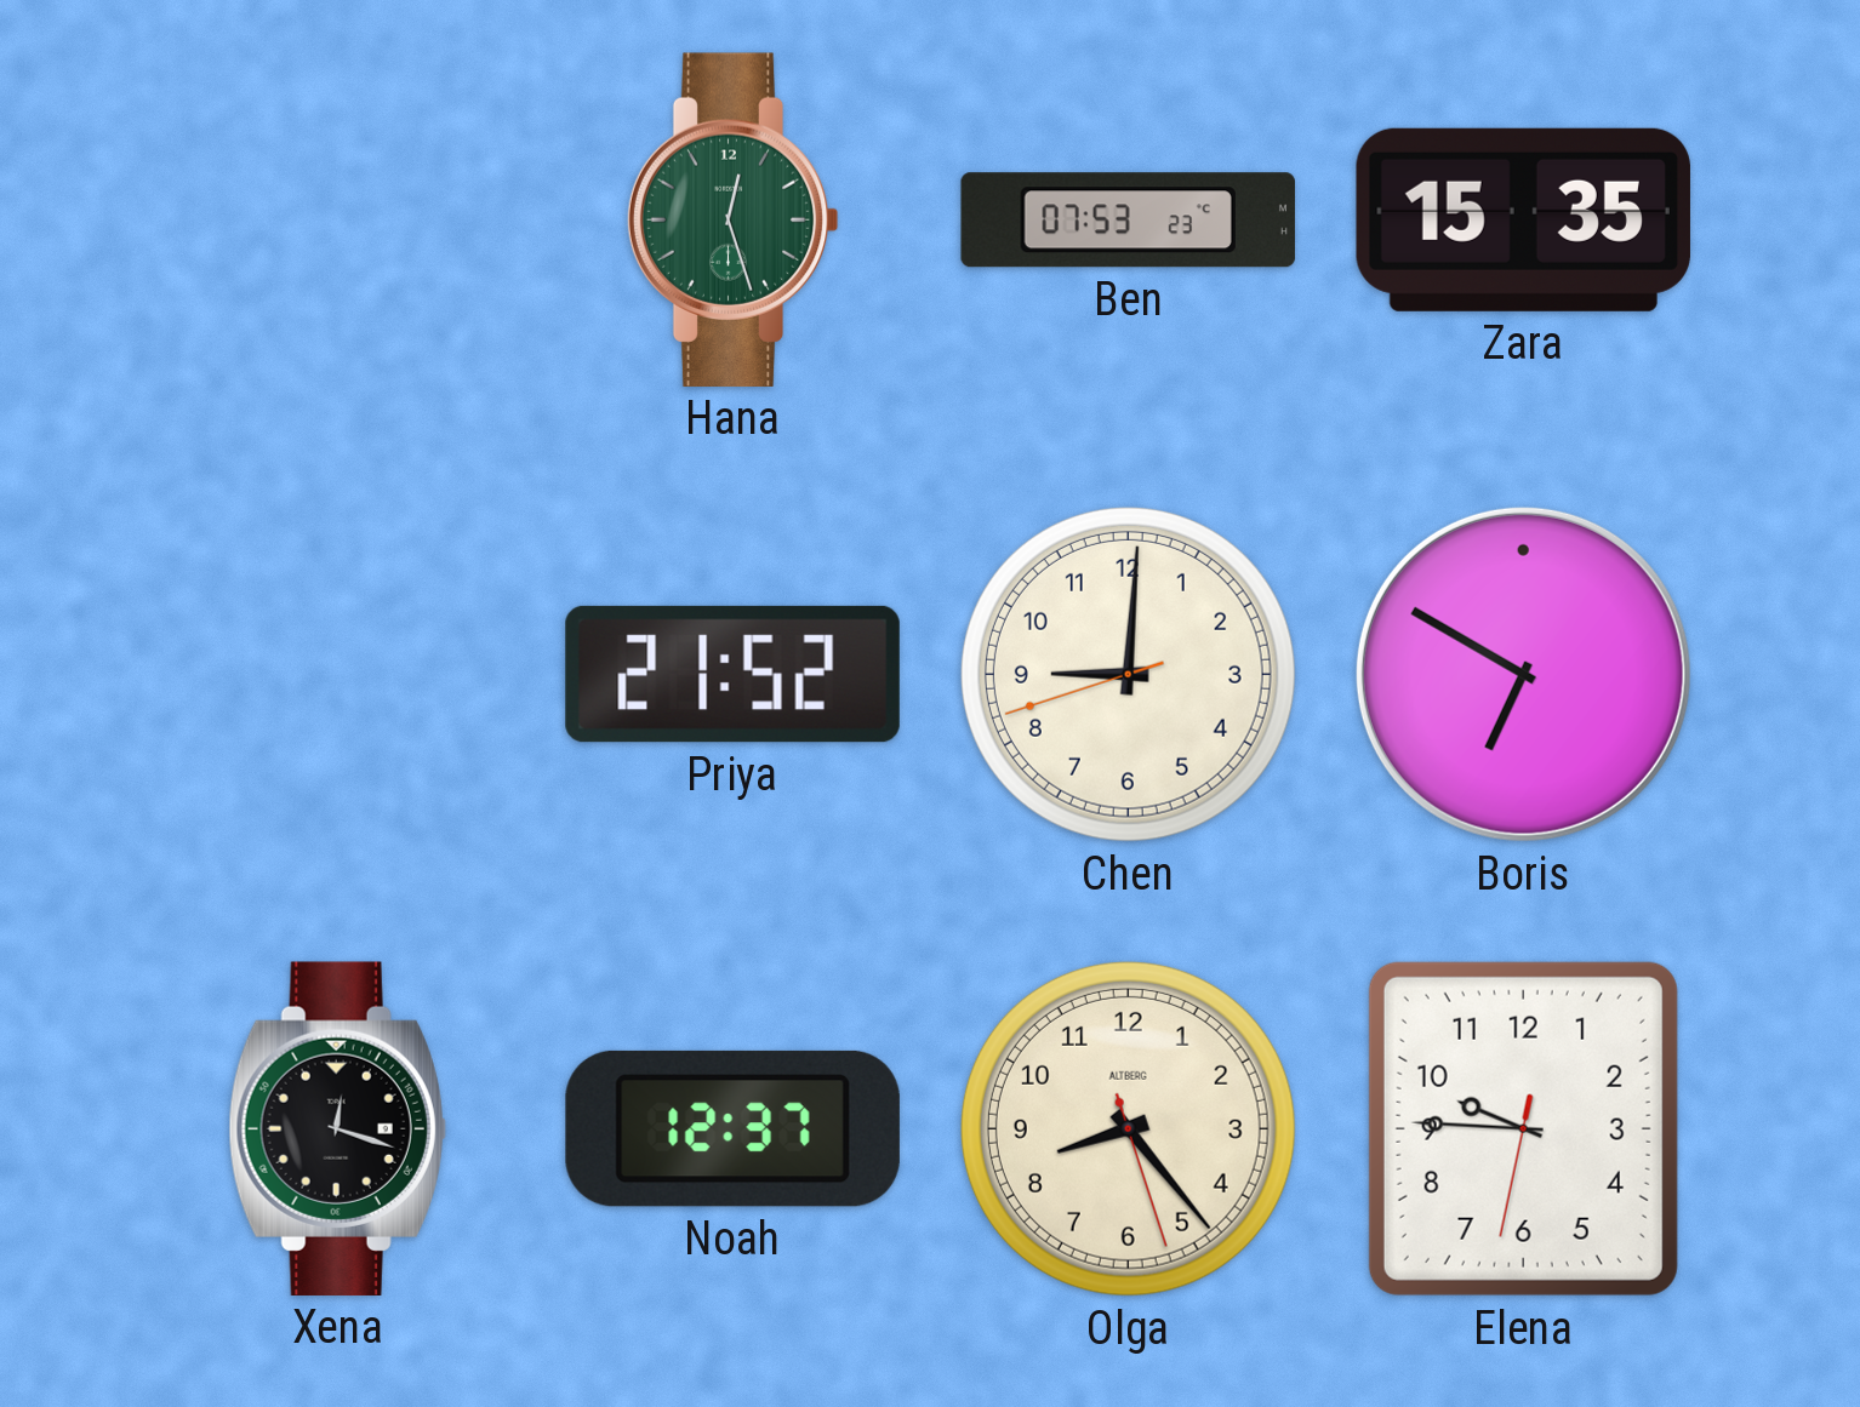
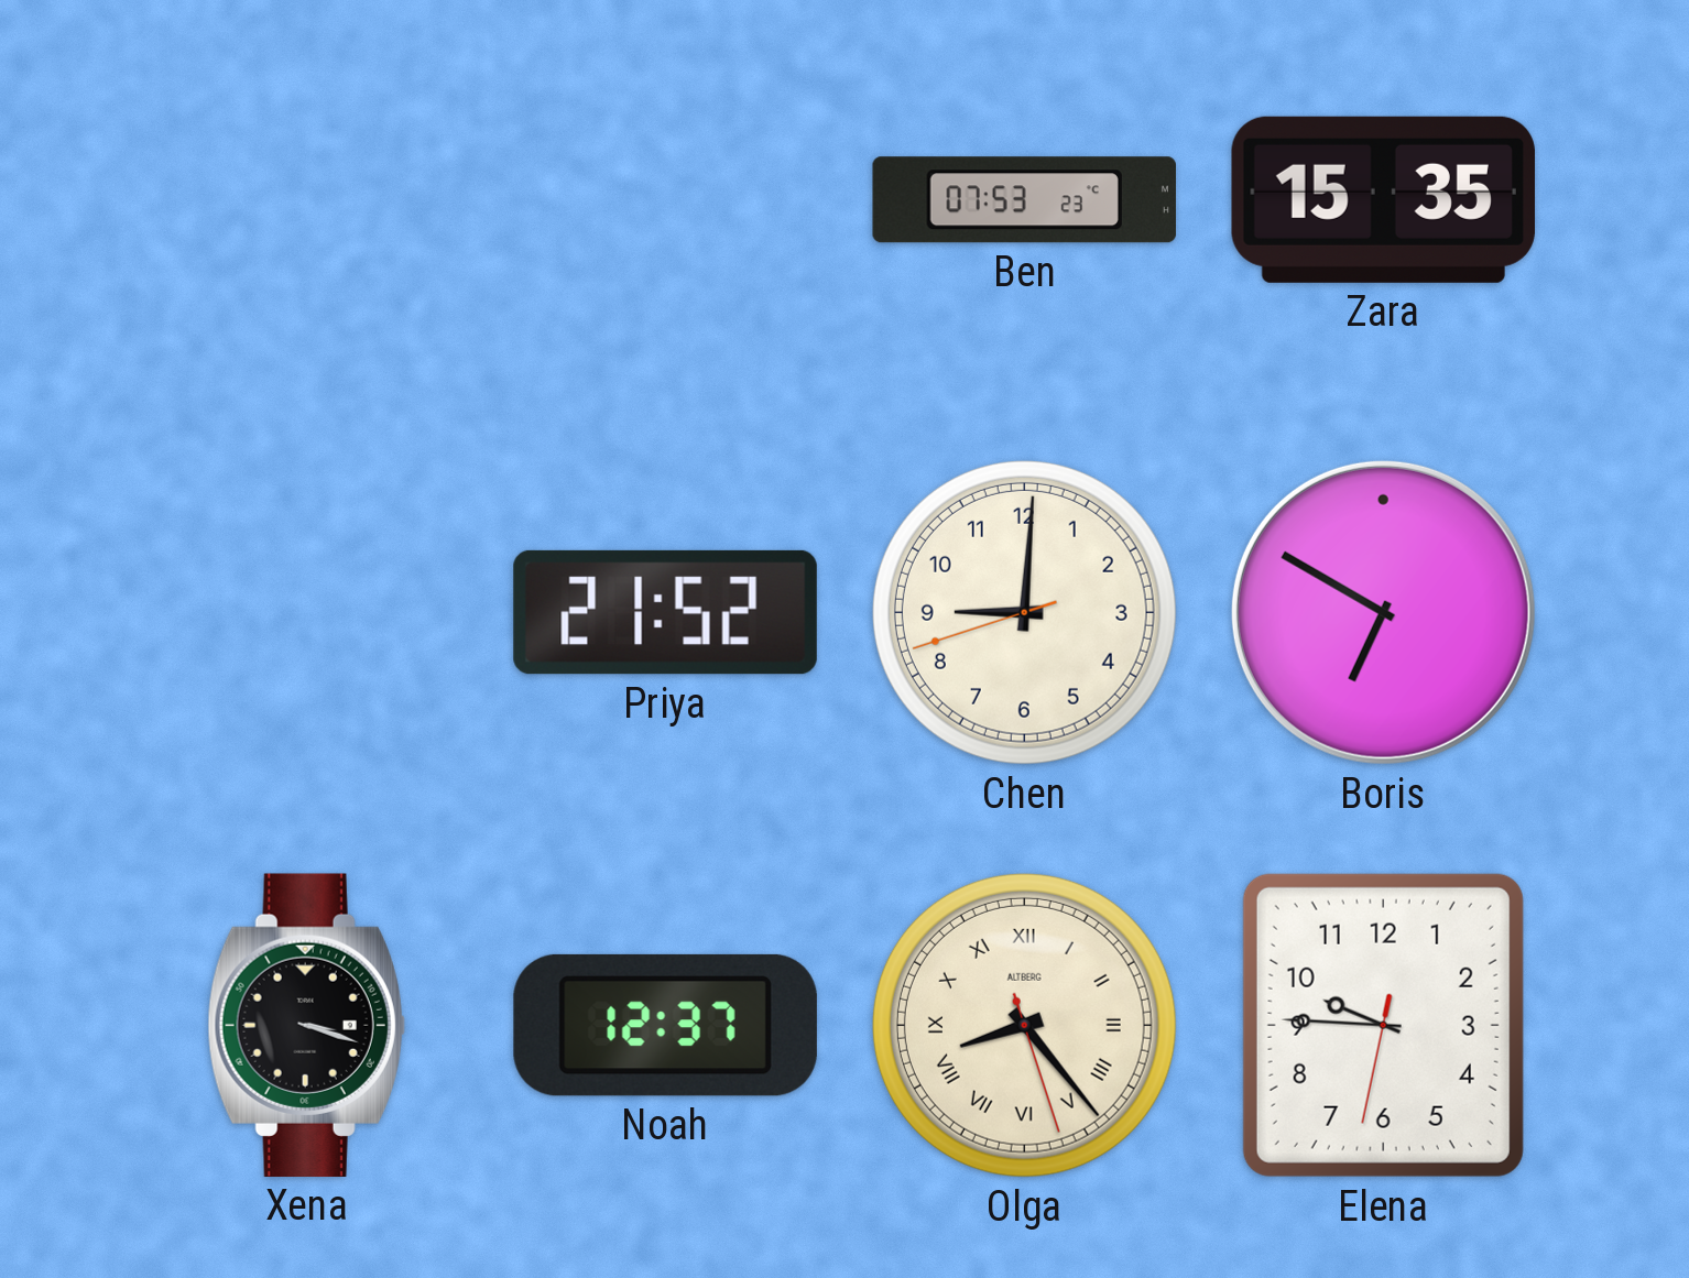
Hana: 12:27 -> none (732, 219)
Xena: 12:18 -> 3:18 (306, 1025)
Olga numerals: Arabic -> Roman (1024, 1025)
